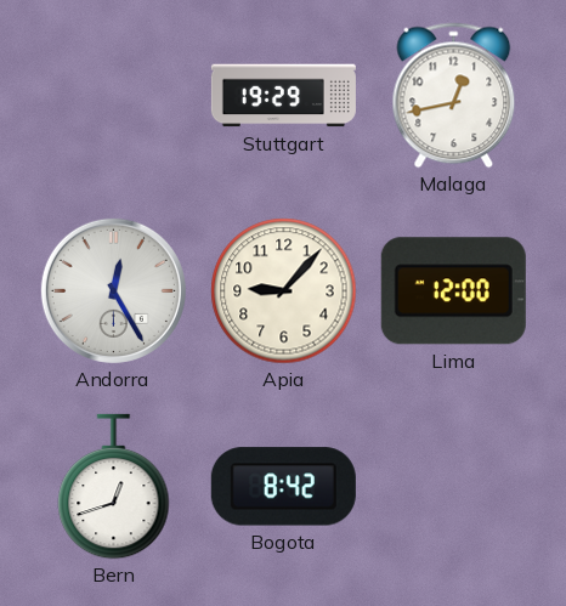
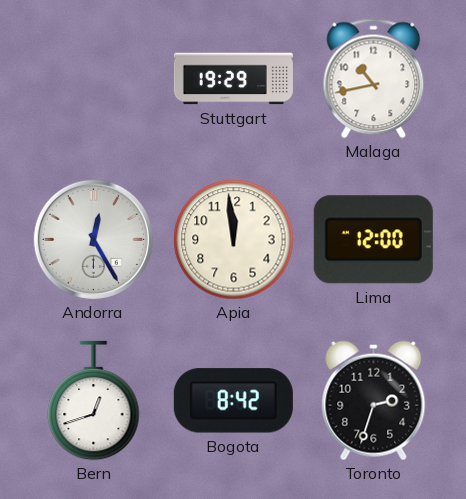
Malaga: 12:43 -> 10:43 (374, 79)
Apia: 9:07 -> 11:59 (234, 240)
Toronto: none -> 2:33 (374, 401)
